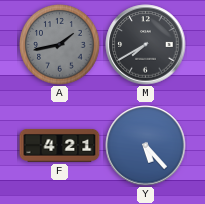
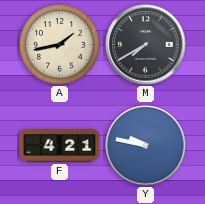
A dial: grey -> cream (60, 45)
Y: 5:23 -> 9:47 (146, 146)
